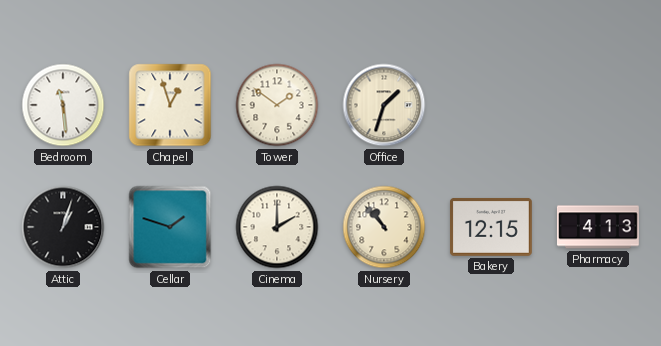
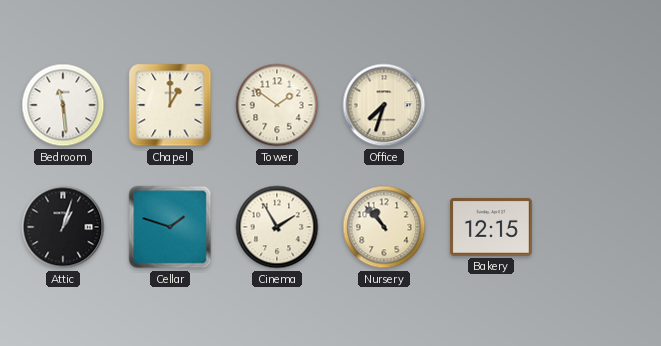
Chapel: 12:57 -> 1:00 (170, 105)
Office: 1:33 -> 7:33 (384, 105)
Cinema: 2:00 -> 1:55 (277, 227)
Pharmacy: 4:13 -> none (598, 227)
